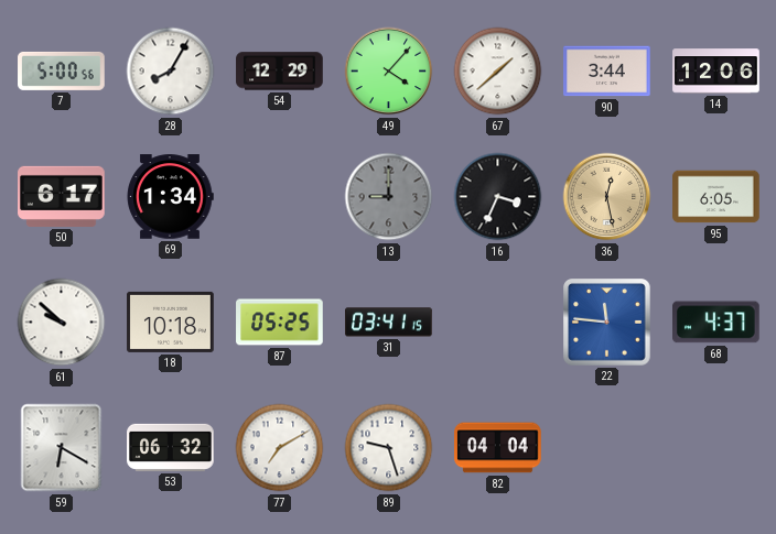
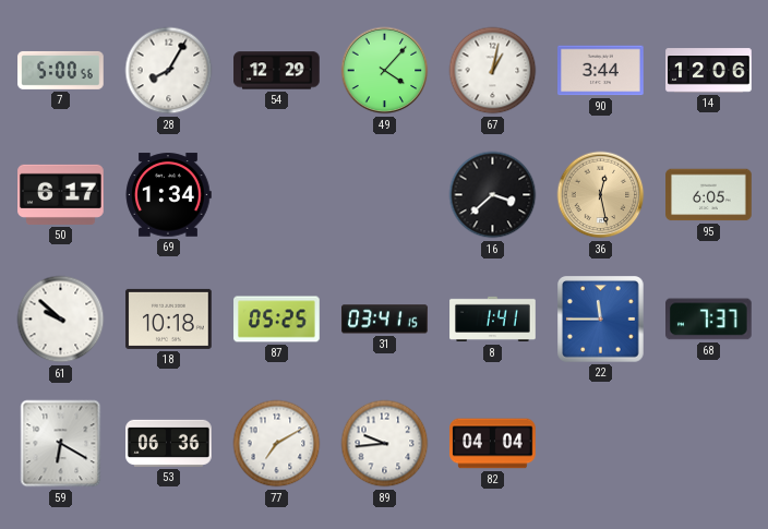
67: 1:38 -> 1:02 (493, 71)
13: 9:00 -> none (389, 197)
16: 3:34 -> 3:38 (493, 195)
8: none -> 1:41 (493, 320)
22: 11:46 -> 11:45 (601, 320)
68: 4:37 -> 7:37 (709, 320)
53: 06:32 -> 06:36 (169, 443)
89: 9:27 -> 9:44 (385, 444)
